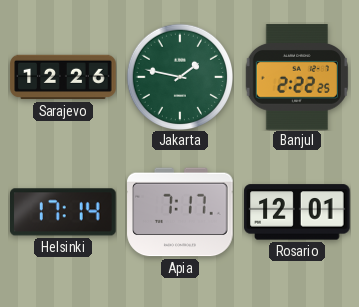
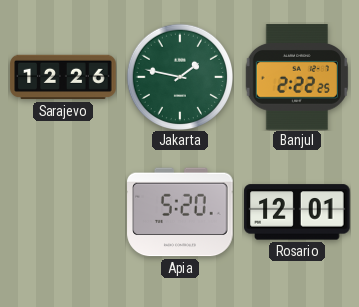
Helsinki: 17:14 -> none (63, 212)
Apia: 7:17 -> 5:20 (180, 212)
